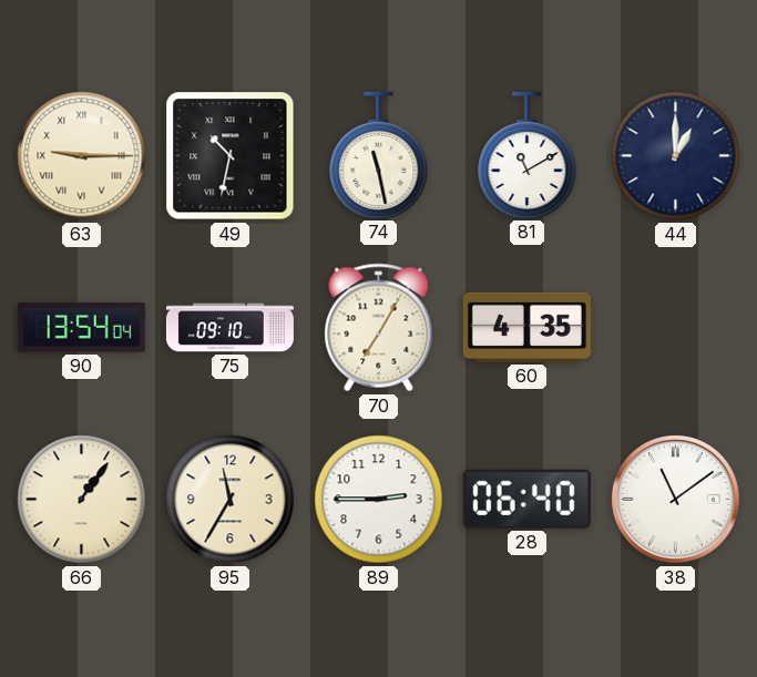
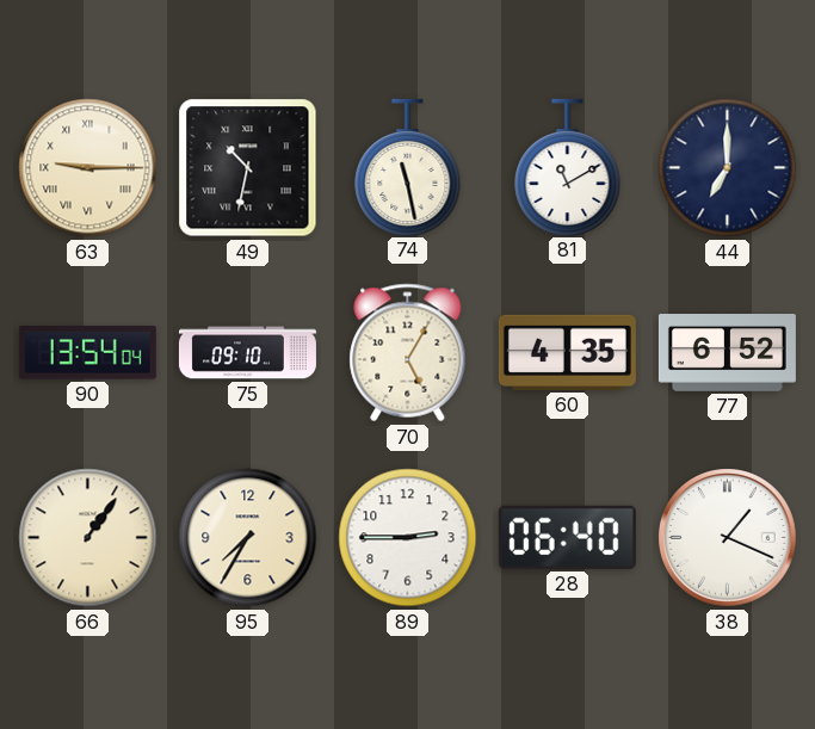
44: 1:00 -> 7:00 (728, 168)
70: 7:05 -> 5:05 (408, 353)
77: none -> 6:52 (727, 353)
95: 11:35 -> 7:35 (248, 538)
38: 11:09 -> 1:19 (728, 538)
